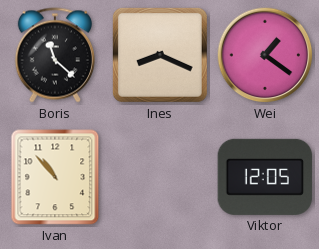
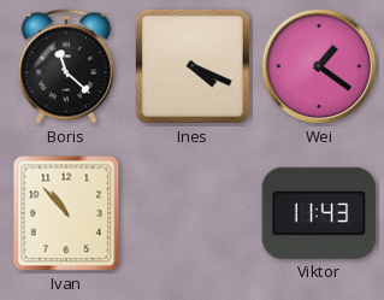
Ines: 8:19 -> 4:19 (193, 66)
Viktor: 12:05 -> 11:43 (319, 213)
